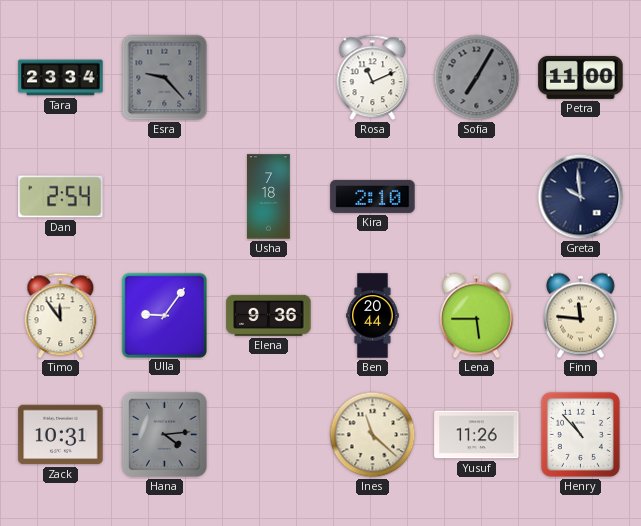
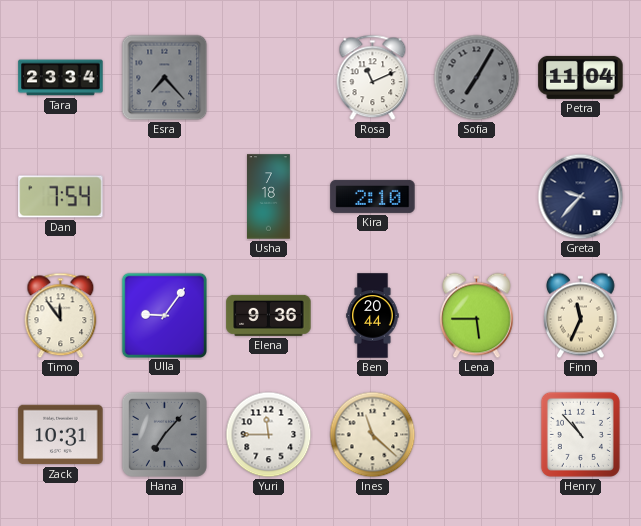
Esra: 9:23 -> 7:23 (165, 78)
Petra: 11:00 -> 11:04 (581, 77)
Dan: 2:54 -> 7:54 (61, 197)
Greta: 9:59 -> 9:37 (581, 197)
Finn: 11:46 -> 11:34 (581, 316)
Hana: 4:14 -> 7:07 (164, 434)
Yuri: none -> 11:45 (269, 435)
Yusuf: 11:26 -> none (477, 435)
